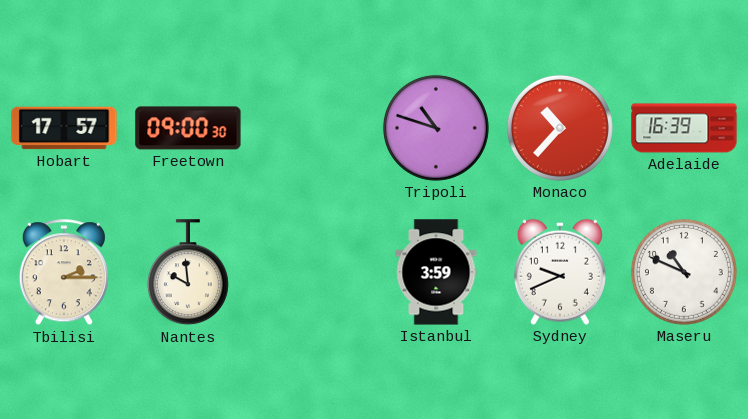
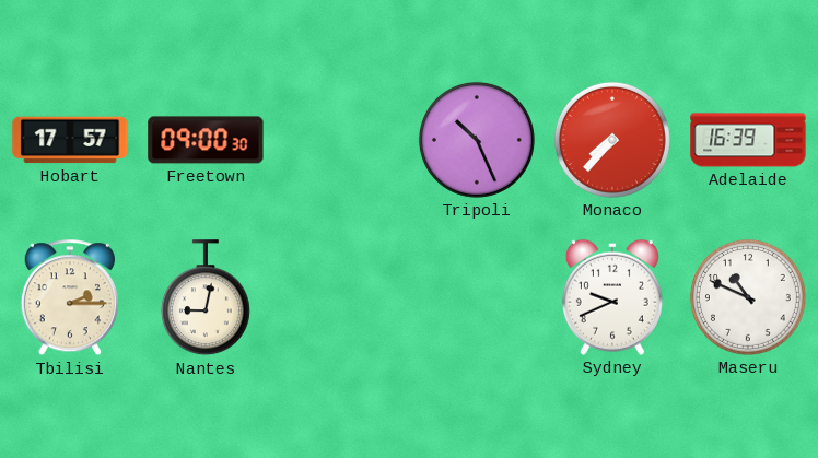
Tripoli: 10:48 -> 10:26 (477, 140)
Monaco: 10:37 -> 7:37 (612, 140)
Nantes: 9:59 -> 9:02 (206, 298)
Istanbul: 3:59 -> none (436, 272)
